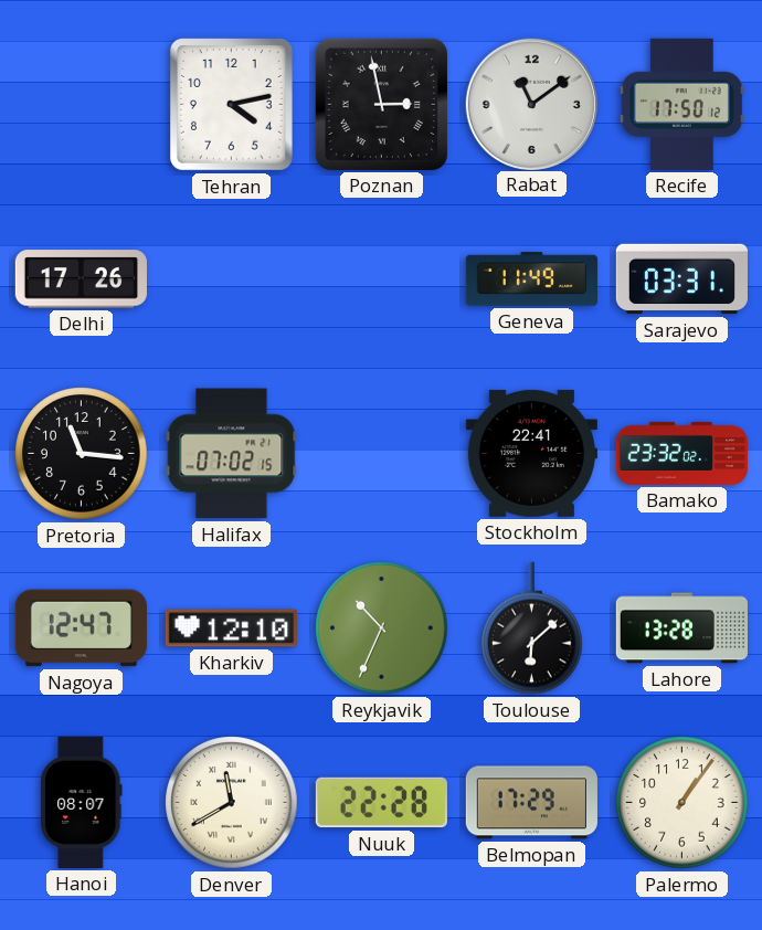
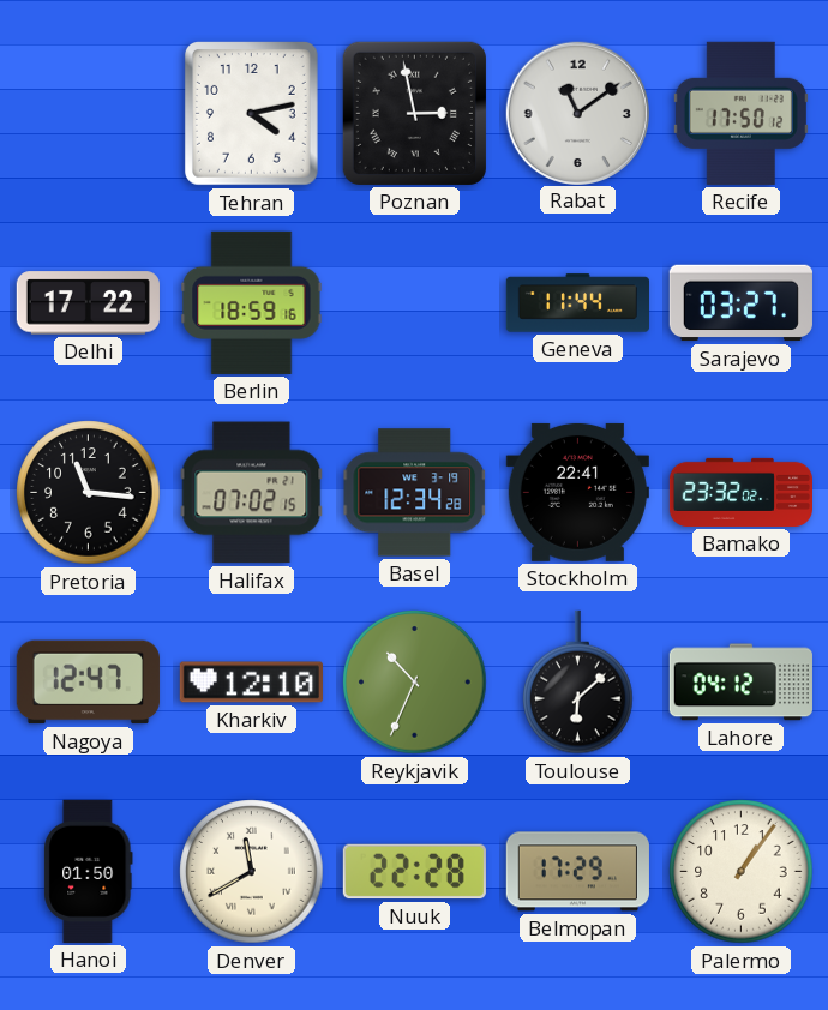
Delhi: 17:26 -> 17:22 (88, 303)
Berlin: none -> 18:59 (252, 302)
Geneva: 11:49 -> 11:44 (577, 303)
Sarajevo: 03:31 -> 03:27 (740, 303)
Basel: none -> 12:34 (415, 493)
Lahore: 13:28 -> 04:12 (740, 683)
Hanoi: 08:07 -> 01:50 (89, 871)
